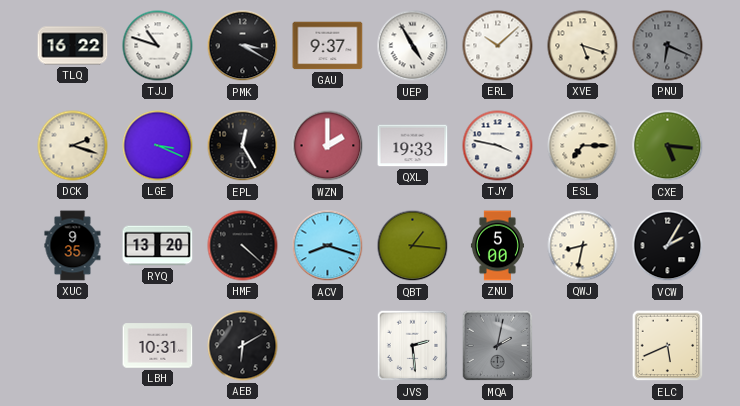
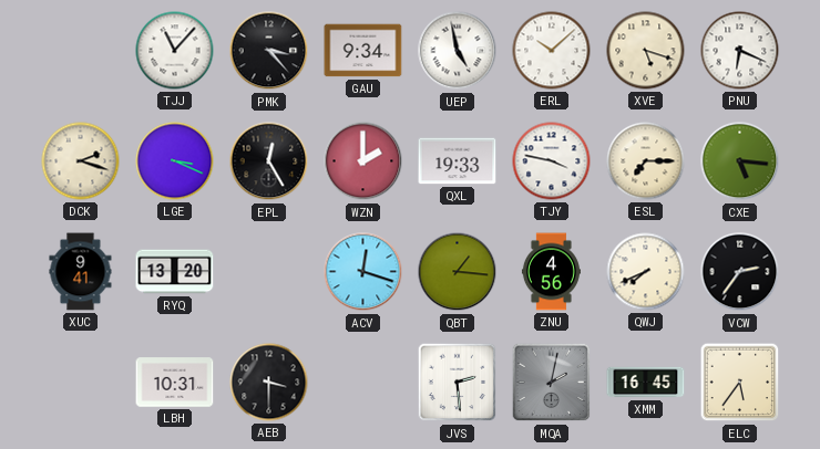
TLQ: 16:22 -> none (73, 46)
TJJ: 10:48 -> 11:07 (175, 51)
PMK: 3:20 -> 3:23 (269, 51)
GAU: 9:37 -> 9:34 (363, 51)
UEP: 4:55 -> 4:58 (458, 51)
PNU dial: grey -> white (740, 51)
XUC: 9:35 -> 9:41 (81, 272)
HMF: 4:22 -> none (243, 246)
ACV: 8:18 -> 12:18 (363, 272)
ZNU: 5:00 -> 4:56 (551, 272)
QWJ: 8:32 -> 7:41 (646, 272)
VCW: 2:05 -> 2:36 (740, 272)
AEB: 6:10 -> 3:30 (269, 383)
XMM: none -> 16:45 (646, 383)
ELC: 5:41 -> 5:36 (740, 383)
